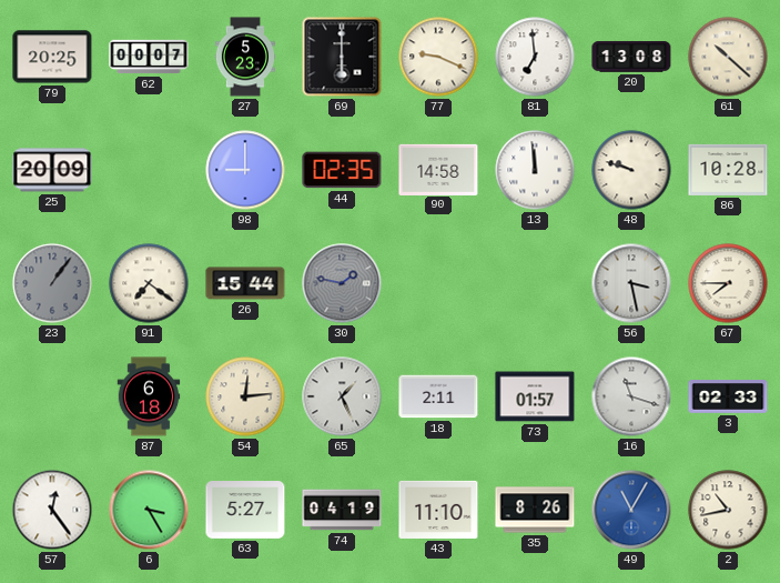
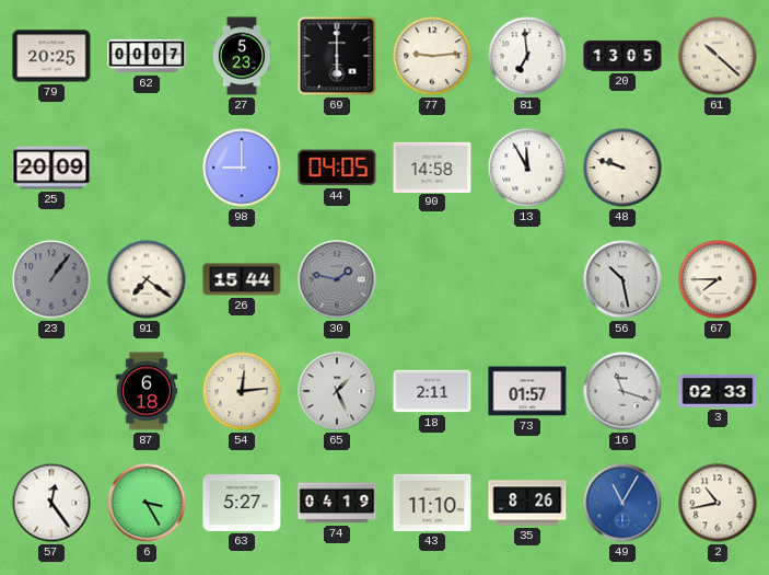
77: 9:19 -> 9:14 (432, 56)
20: 13:08 -> 13:05 (622, 56)
44: 02:35 -> 04:05 (337, 168)
13: 11:59 -> 11:55 (527, 168)
86: 10:28 -> none (728, 170)
56: 3:28 -> 10:28 (622, 279)
